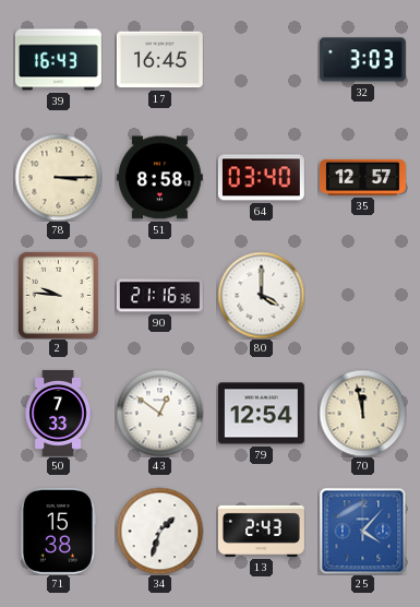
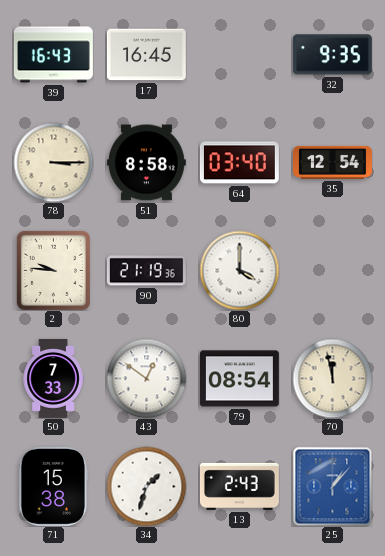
32: 3:03 -> 9:35 (332, 55)
35: 12:57 -> 12:54 (333, 162)
90: 21:16 -> 21:19 (146, 271)
79: 12:54 -> 08:54 (239, 379)
25: 4:07 -> 1:07 (332, 486)
